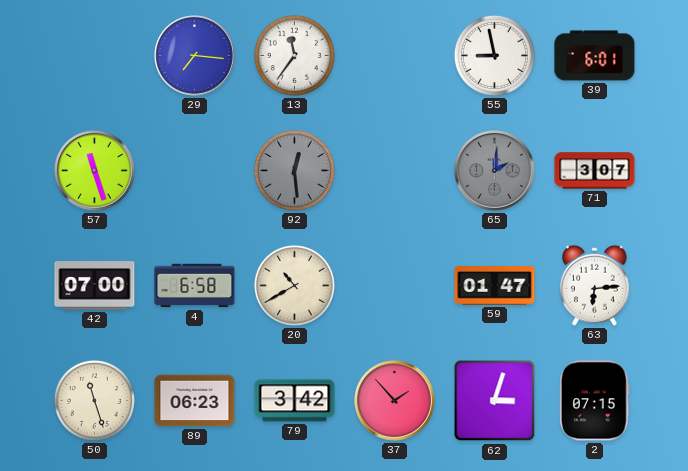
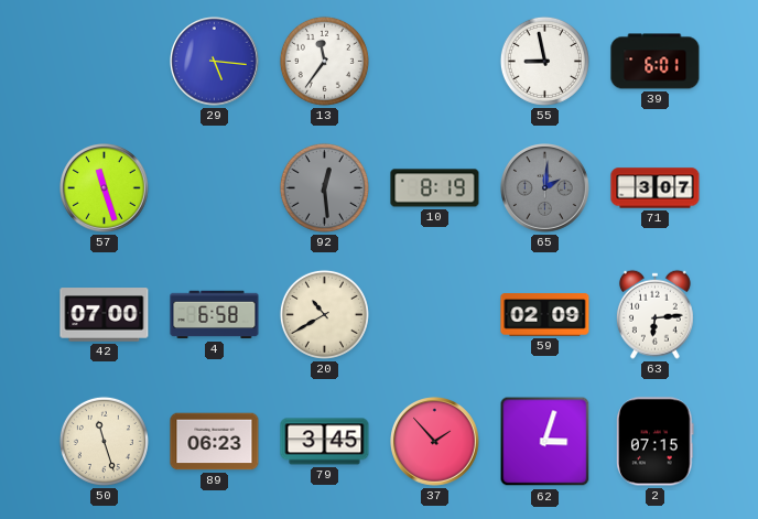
29: 7:16 -> 5:16 (215, 62)
10: none -> 8:19 (435, 188)
59: 01:47 -> 02:09 (545, 315)
79: 3:42 -> 3:45 (325, 442)
